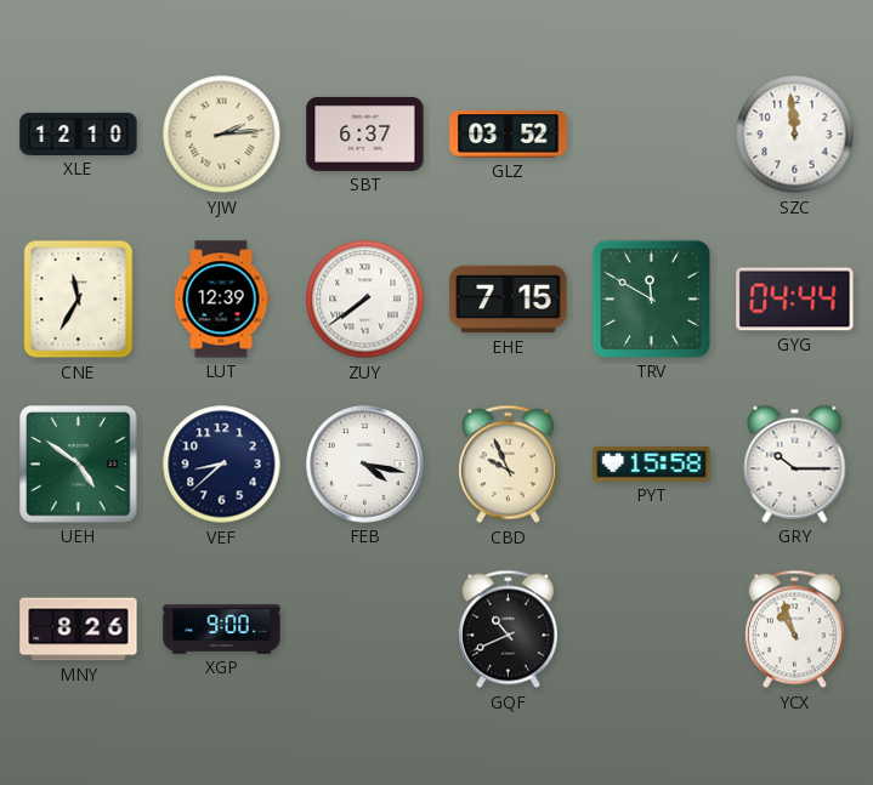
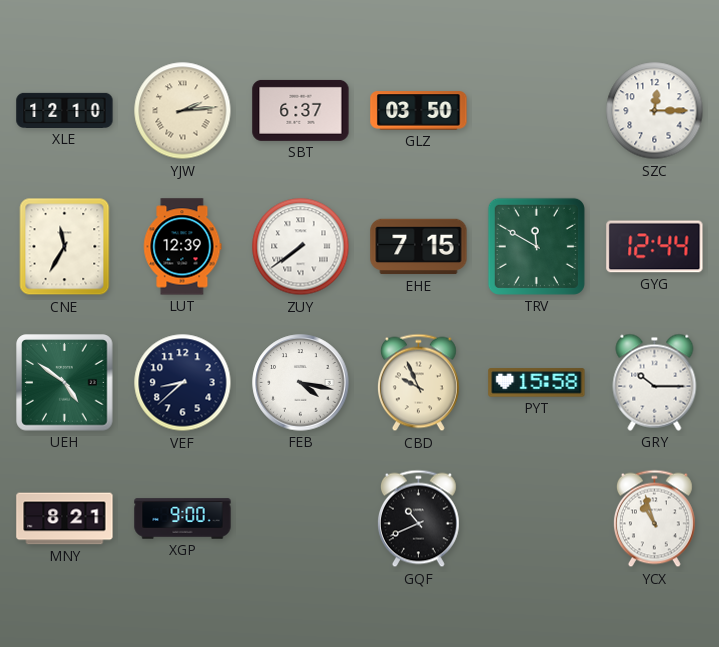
GLZ: 03:52 -> 03:50 (419, 111)
SZC: 11:59 -> 12:15 (655, 111)
GYG: 04:44 -> 12:44 (655, 247)
MNY: 8:26 -> 8:21 (65, 519)
